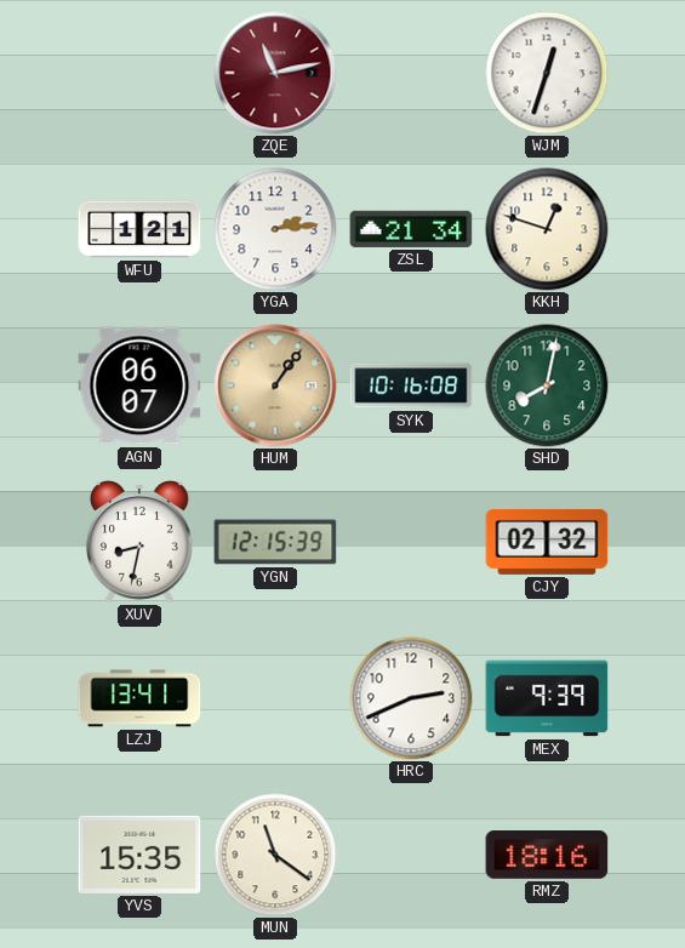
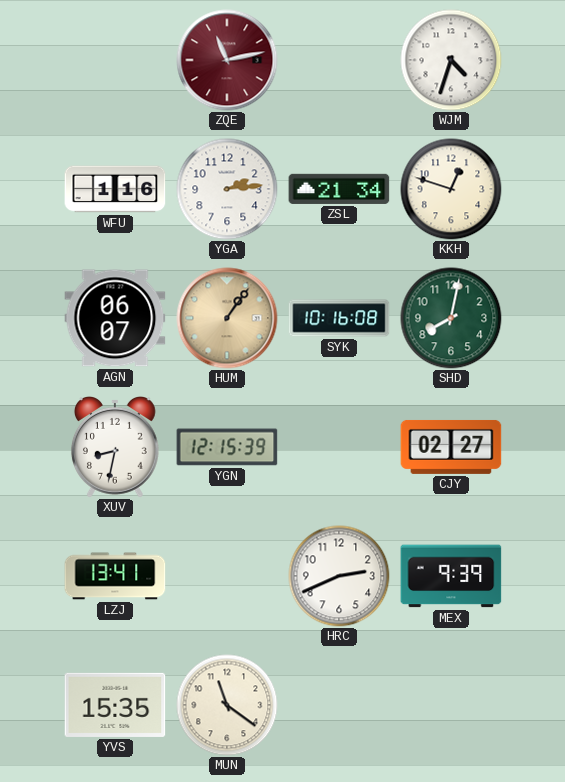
WJM: 12:33 -> 4:33 (451, 60)
WFU: 1:21 -> 1:16 (115, 189)
CJY: 02:32 -> 02:27 (451, 447)
RMZ: 18:16 -> none (547, 856)
